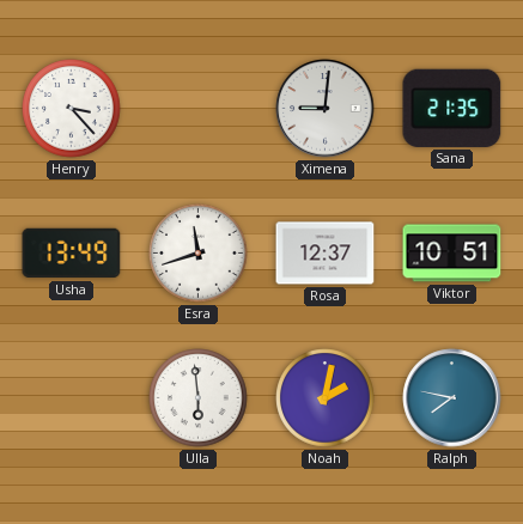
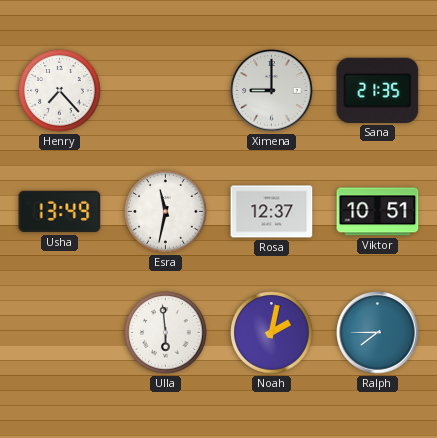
Henry: 3:23 -> 7:23 (60, 91)
Ximena: 9:01 -> 9:00 (272, 91)
Esra: 11:42 -> 11:32 (166, 212)
Ralph: 7:47 -> 7:45 (378, 333)
